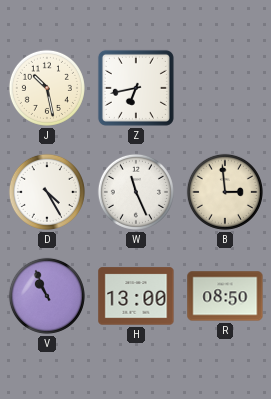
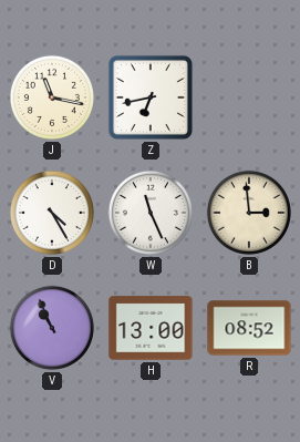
J: 10:28 -> 11:17 (52, 97)
R: 08:50 -> 08:52 (249, 328)
